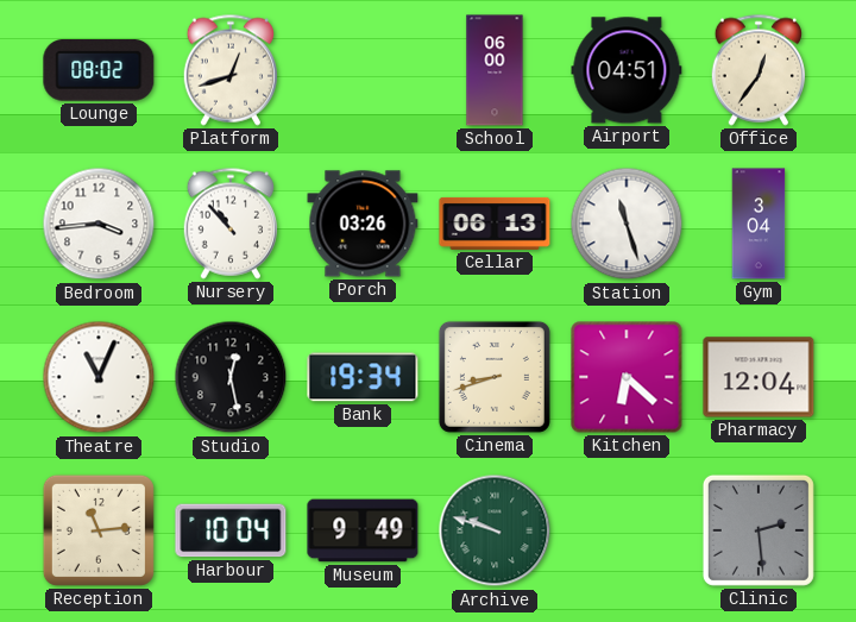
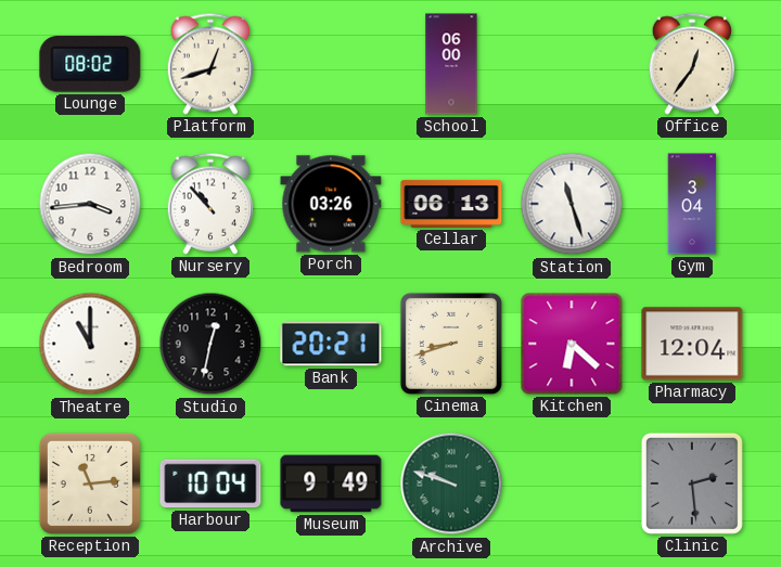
Airport: 04:51 -> none (627, 70)
Theatre: 11:04 -> 11:00 (90, 344)
Studio: 12:28 -> 12:32 (210, 344)
Bank: 19:34 -> 20:21 (331, 344)
